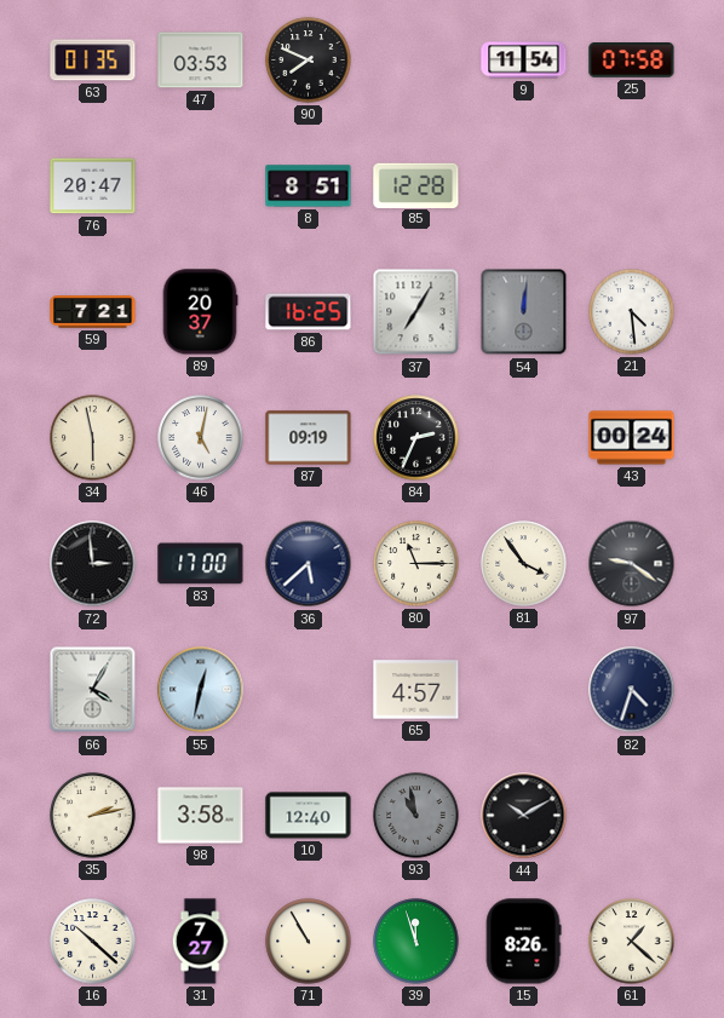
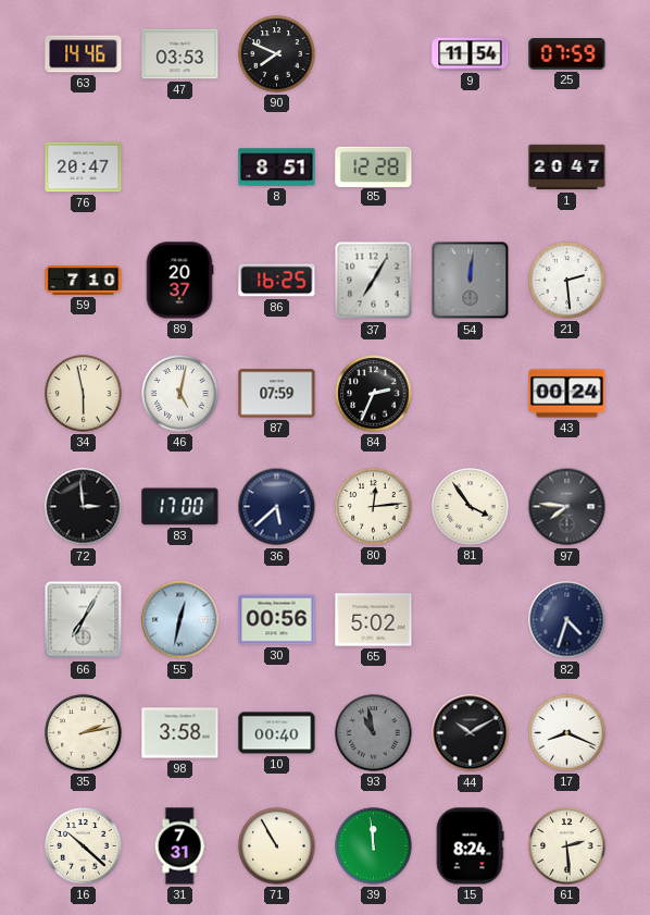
63: 01:35 -> 14:46 (84, 54)
25: 07:58 -> 07:59 (567, 54)
1: none -> 20:47 (567, 168)
59: 7:21 -> 7:10 (84, 281)
21: 4:29 -> 2:29 (567, 281)
87: 09:19 -> 07:59 (277, 394)
80: 11:15 -> 12:14 (374, 507)
97: 9:21 -> 7:46 (567, 507)
66: 4:05 -> 7:05 (84, 620)
30: none -> 00:56 (277, 620)
65: 4:57 -> 5:02 (374, 620)
10: 12:40 -> 00:40 (277, 733)
17: none -> 8:19 (567, 733)
31: 7:27 -> 7:31 (179, 846)
39: 11:57 -> 11:59 (374, 846)
15: 8:26 -> 8:24 (470, 846)
61: 1:22 -> 2:29 (567, 846)
